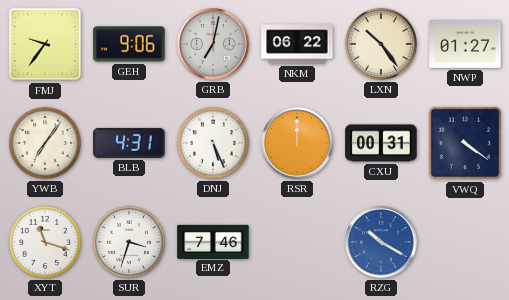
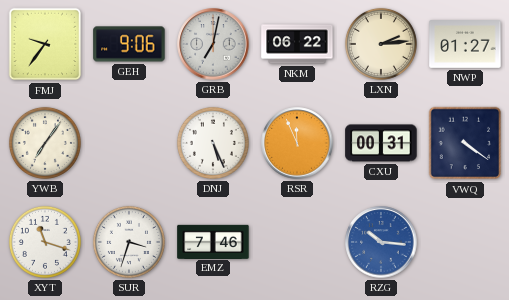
LXN: 10:24 -> 2:14 (381, 44)
BLB: 4:31 -> none (129, 143)
RSR: 12:00 -> 11:56 (297, 143)
RZG: 10:20 -> 10:16 (381, 242)
